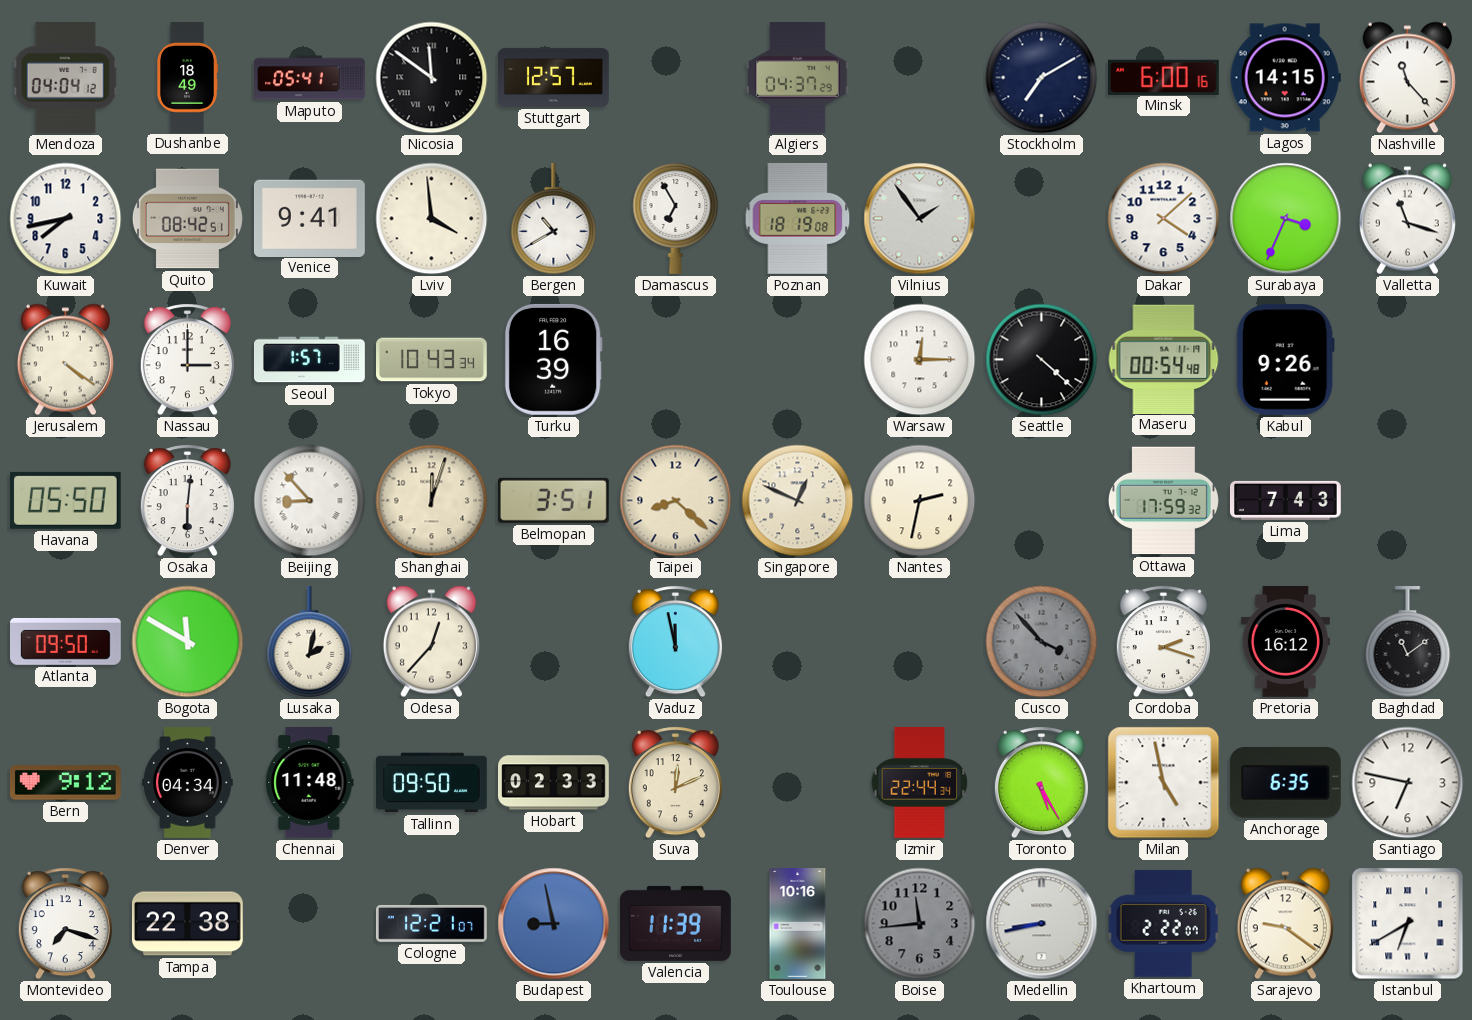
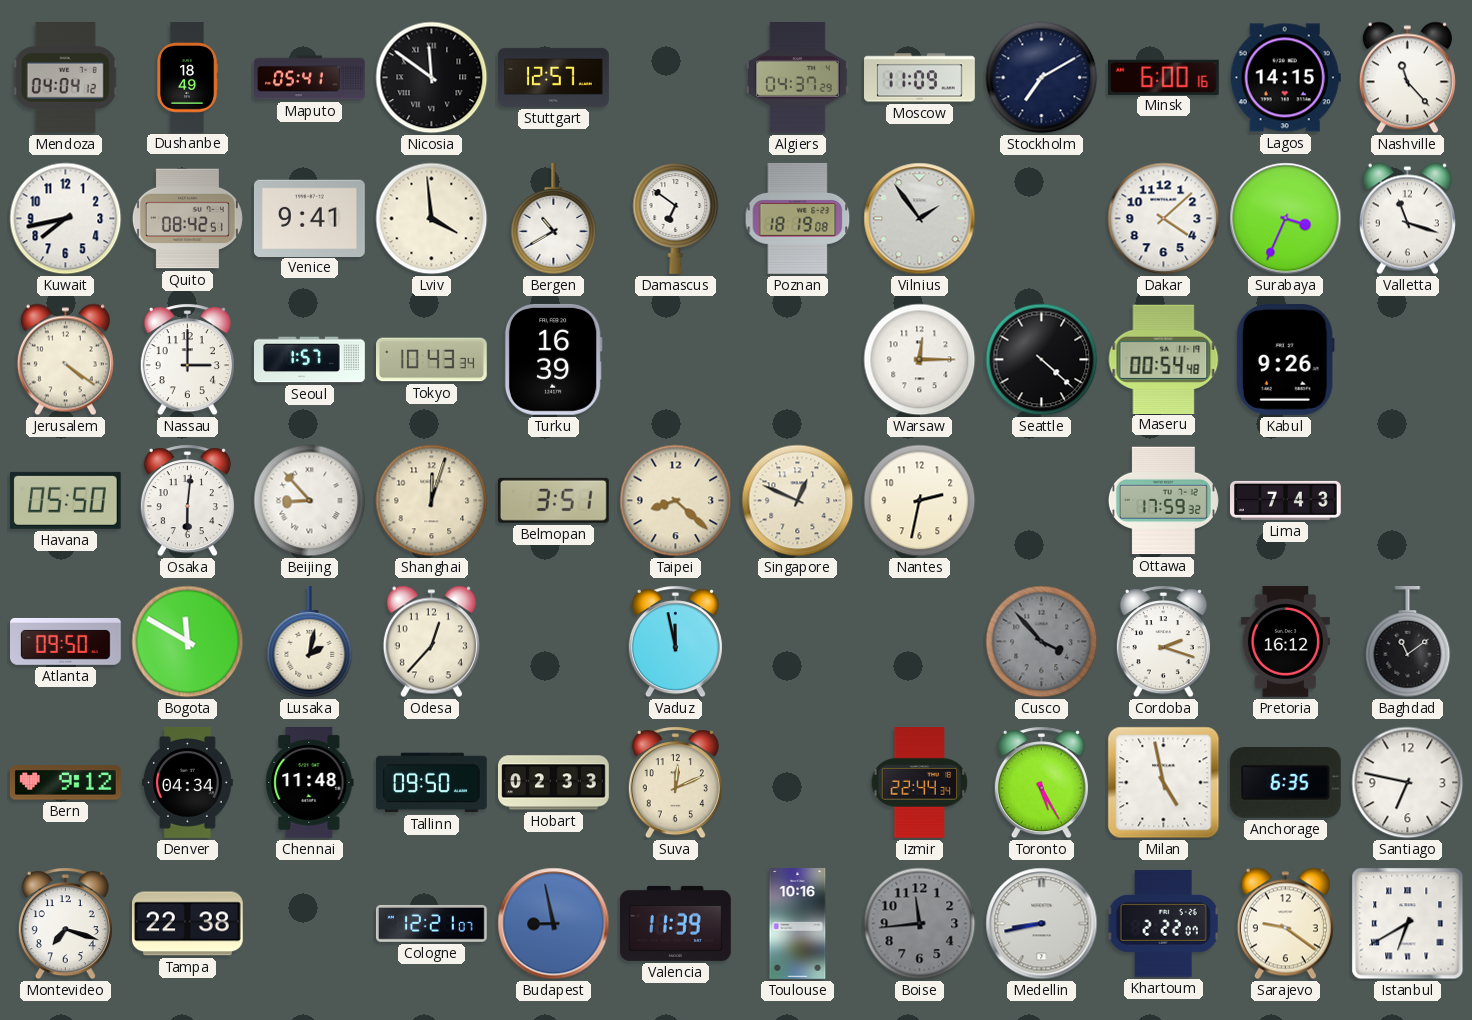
Moscow: none -> 11:09 (920, 78)
Damascus: 6:55 -> 6:51 (676, 218)
